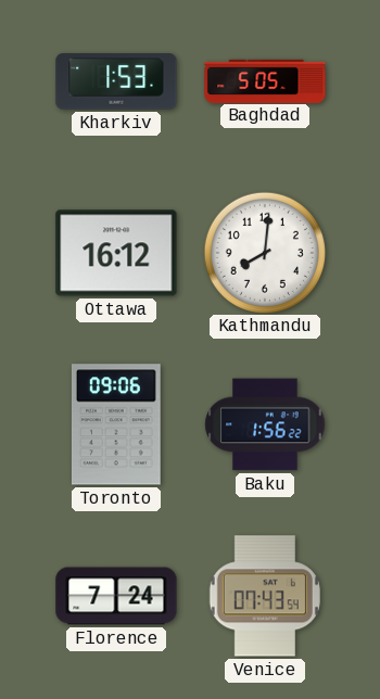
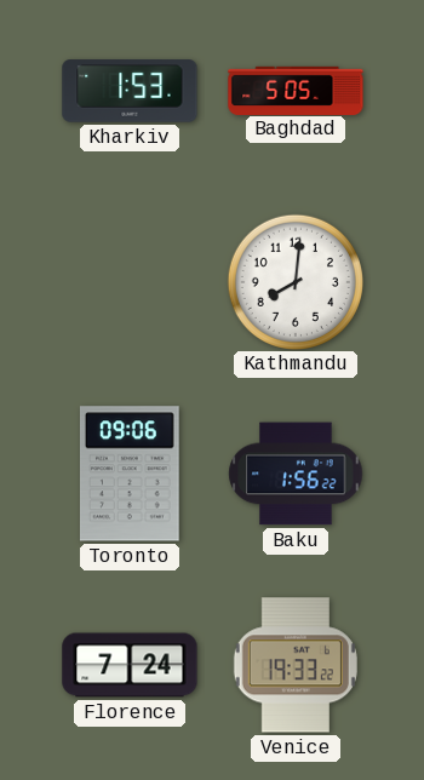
Ottawa: 16:12 -> none (116, 253)
Venice: 07:43 -> 19:33 (296, 665)
